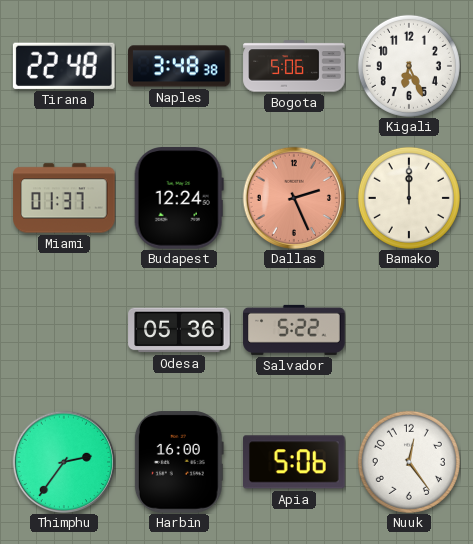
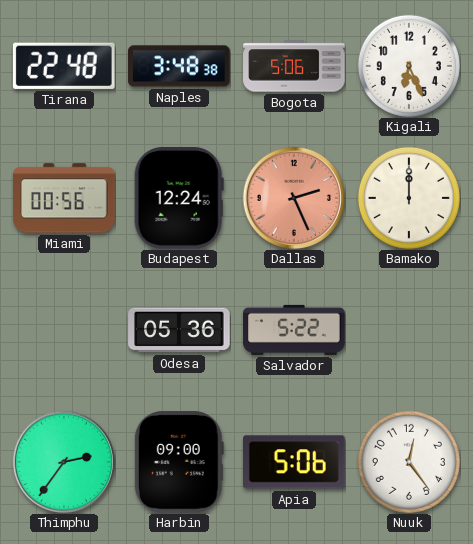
Miami: 01:37 -> 00:56 (64, 198)
Harbin: 16:00 -> 09:00 (179, 462)
